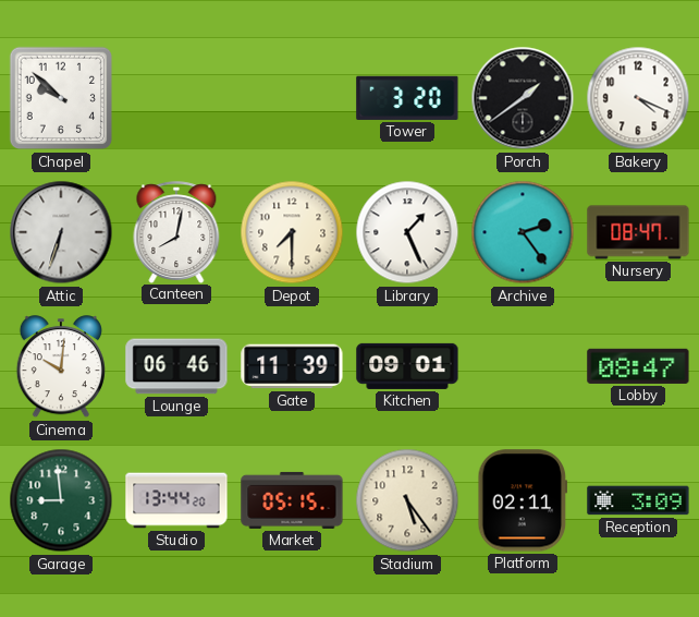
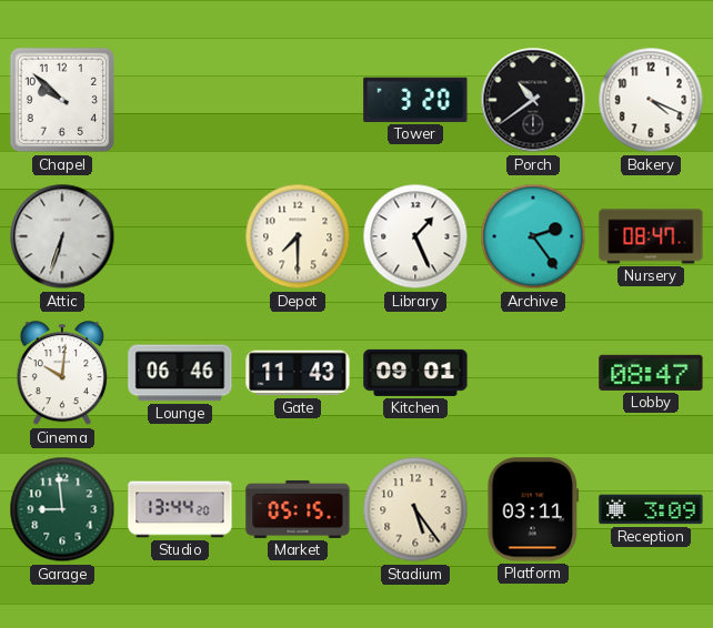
Porch: 1:39 -> 10:39 (533, 100)
Canteen: 8:02 -> none (176, 232)
Gate: 11:39 -> 11:43 (298, 373)
Platform: 02:11 -> 03:11 (533, 509)
